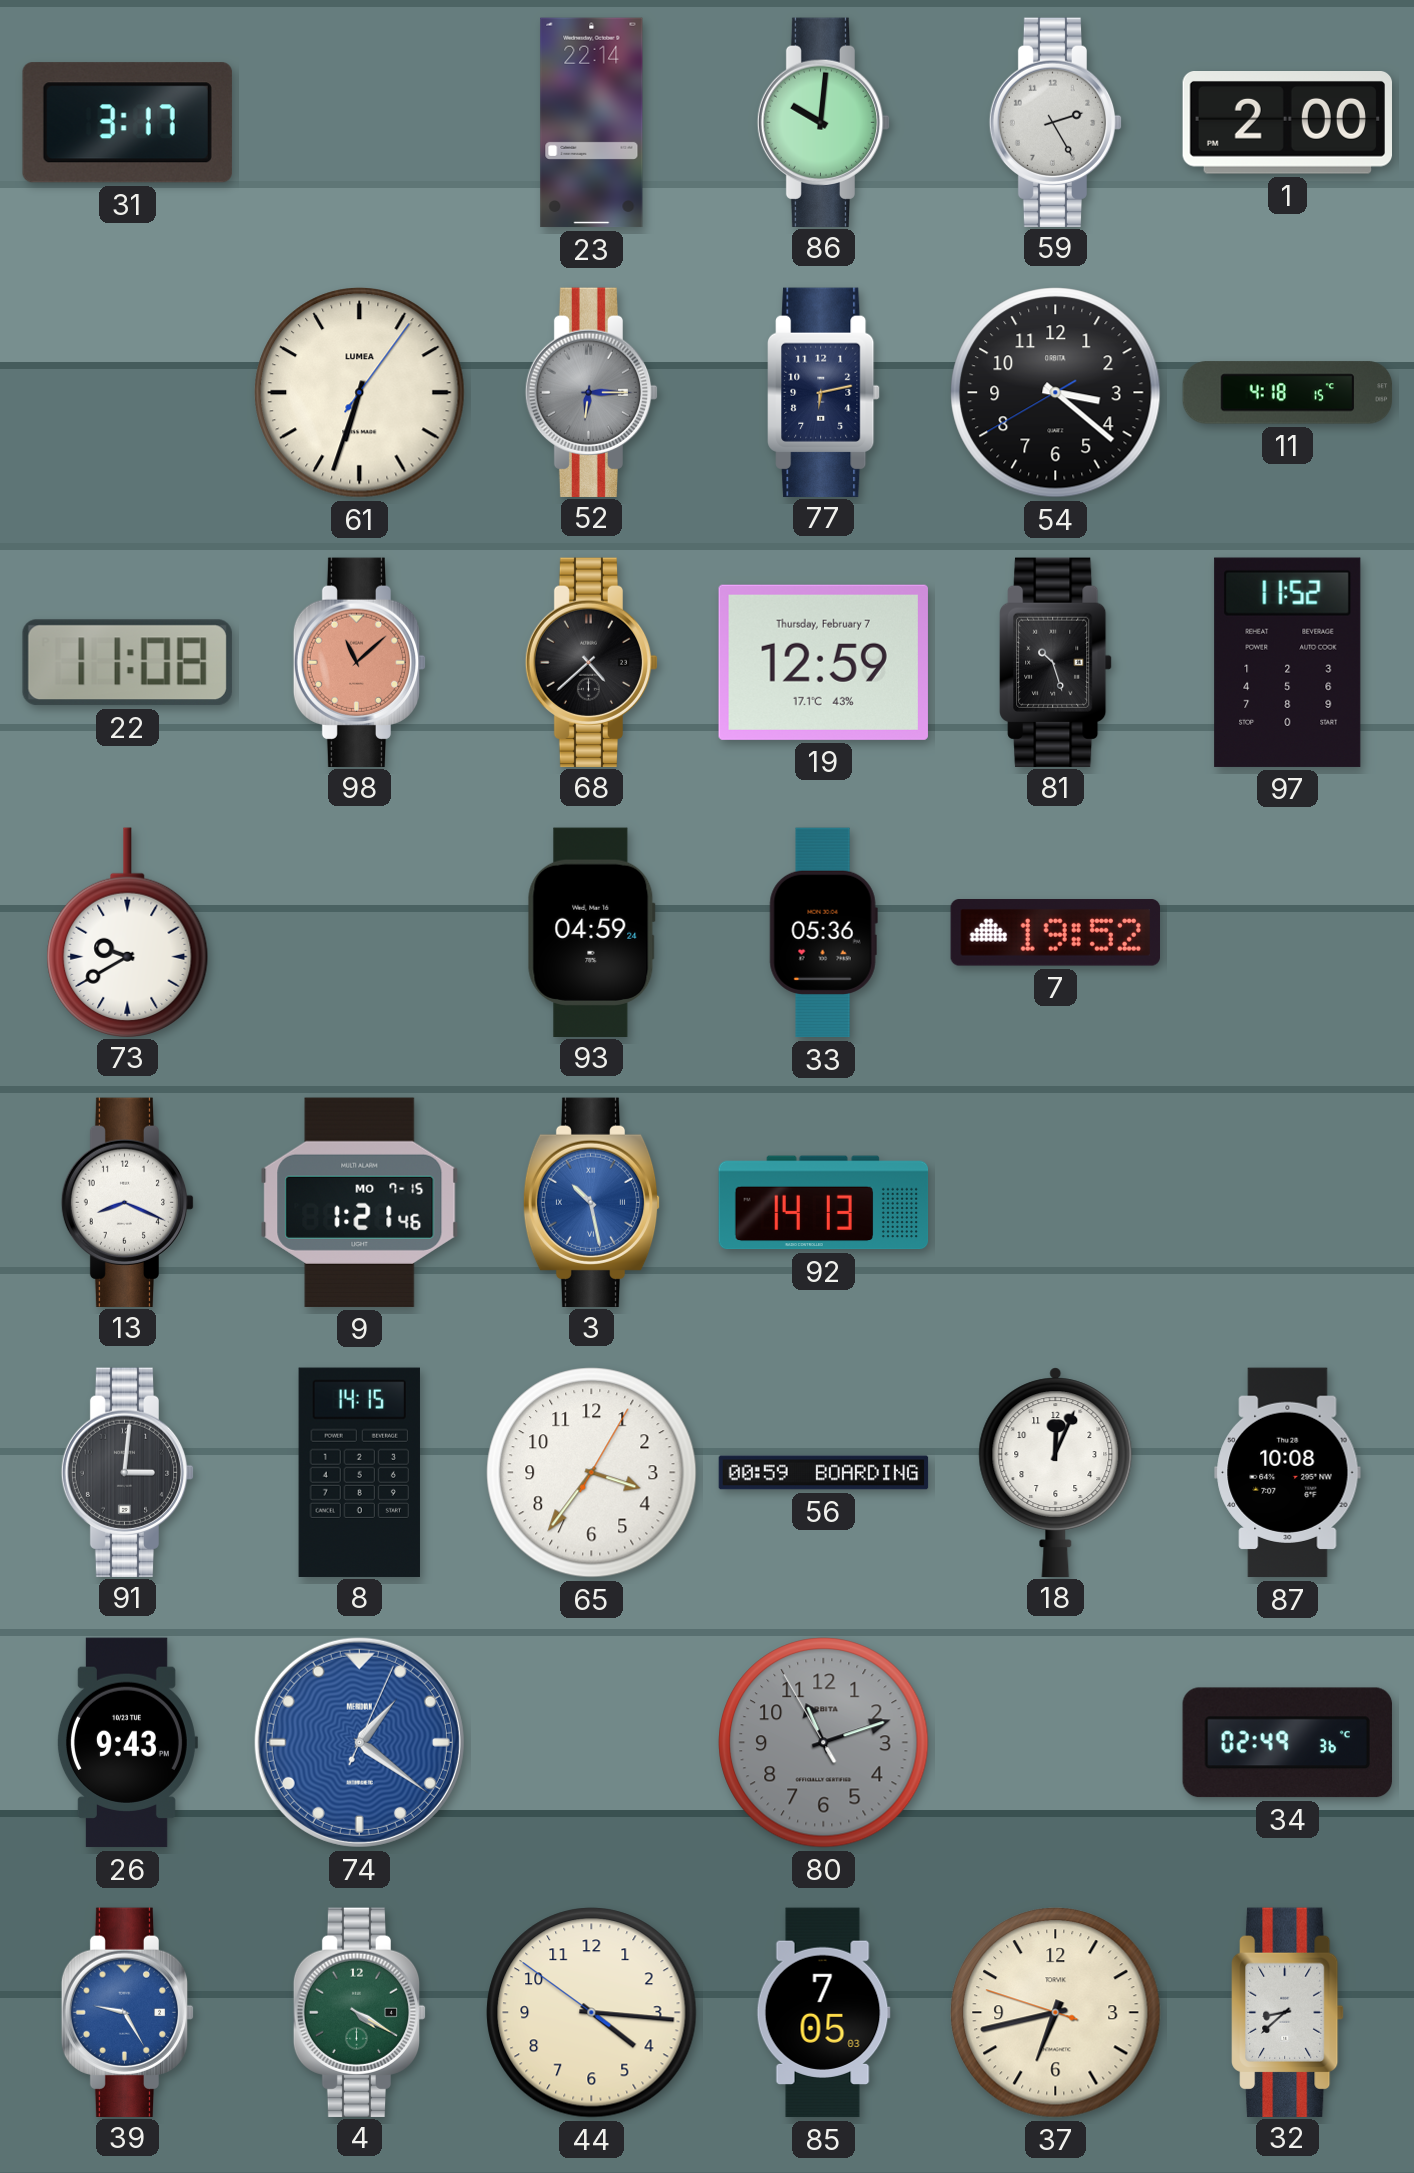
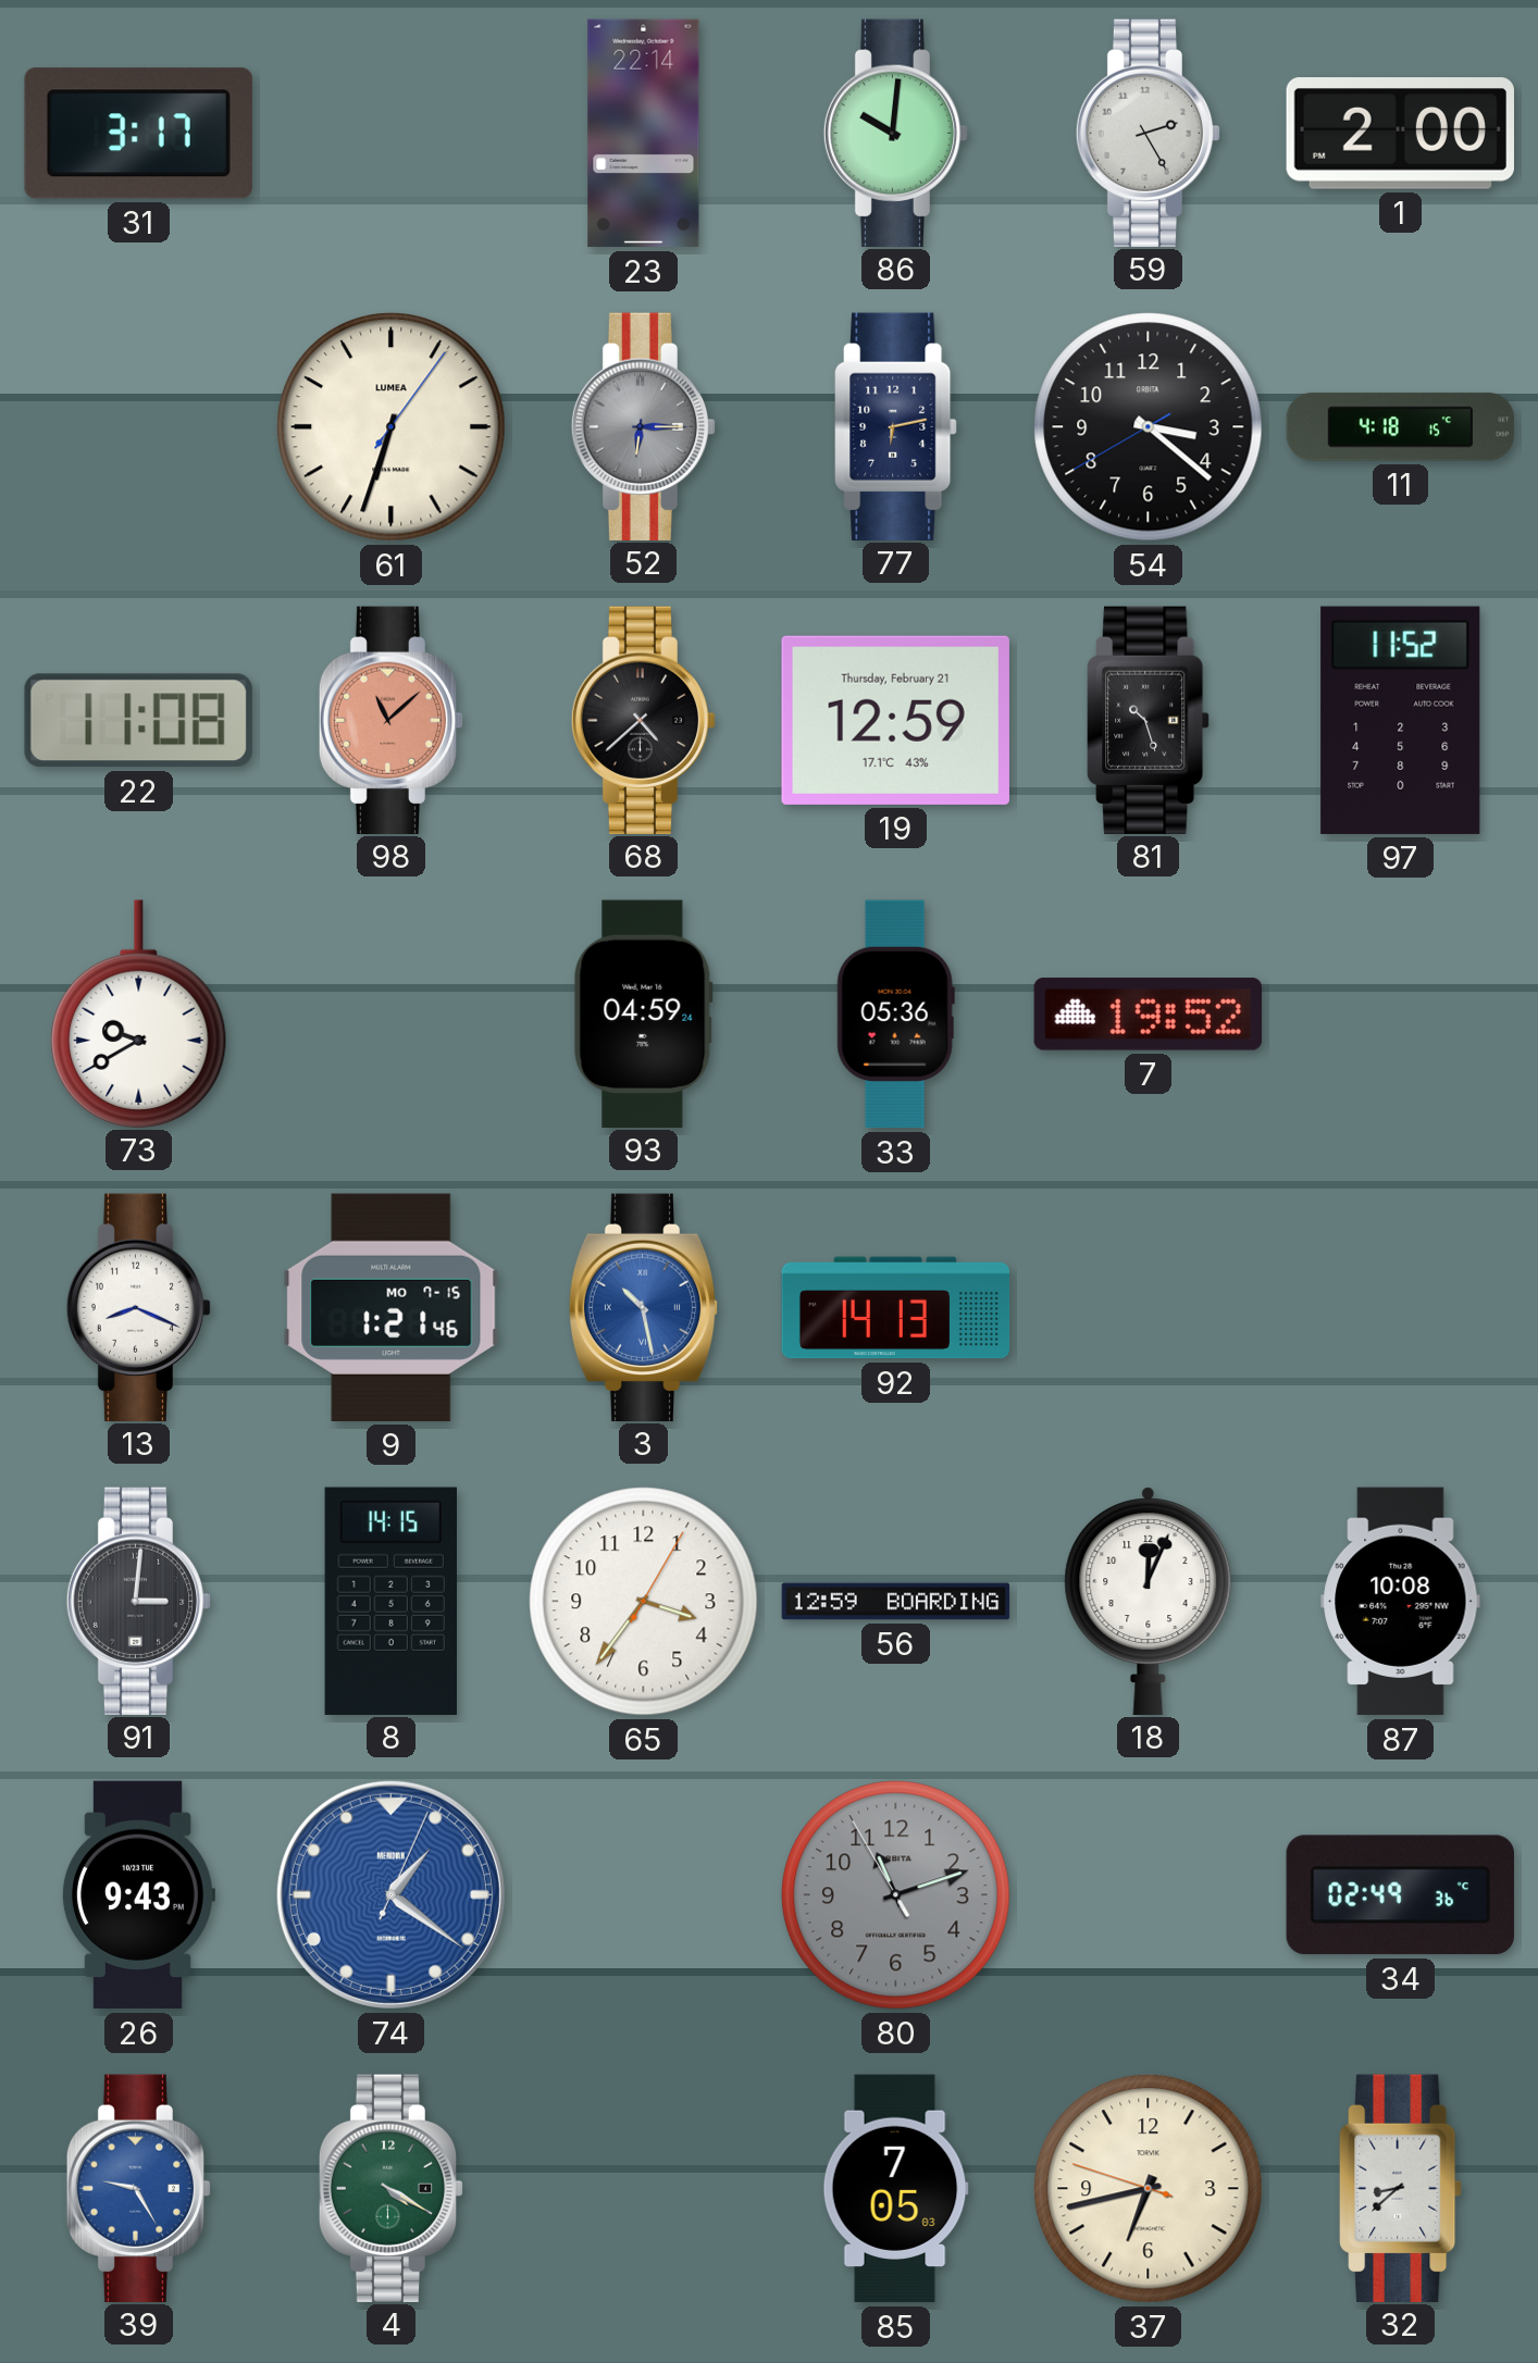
19 date: Thursday, February 7 -> Thursday, February 21 (895, 720)
56: 00:59 -> 12:59 (896, 1602)
44: 4:15 -> none (592, 2013)
